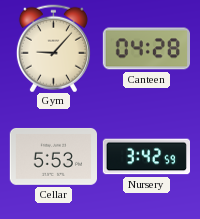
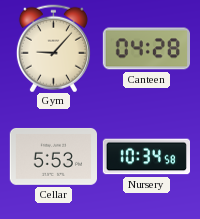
Nursery: 3:42 -> 10:34 (146, 157)
